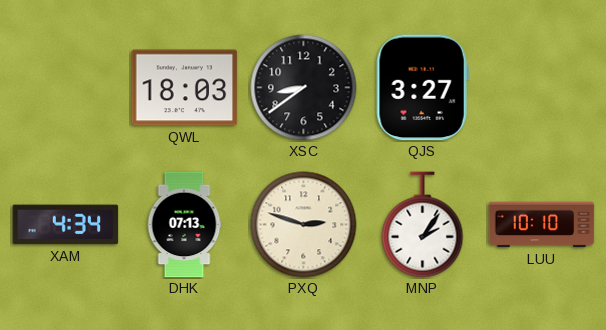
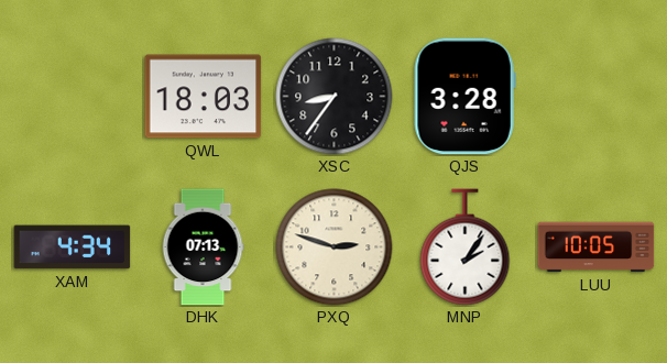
XSC: 8:39 -> 8:36 (335, 97)
QJS: 3:27 -> 3:28 (464, 97)
LUU: 10:10 -> 10:05 (597, 248)
